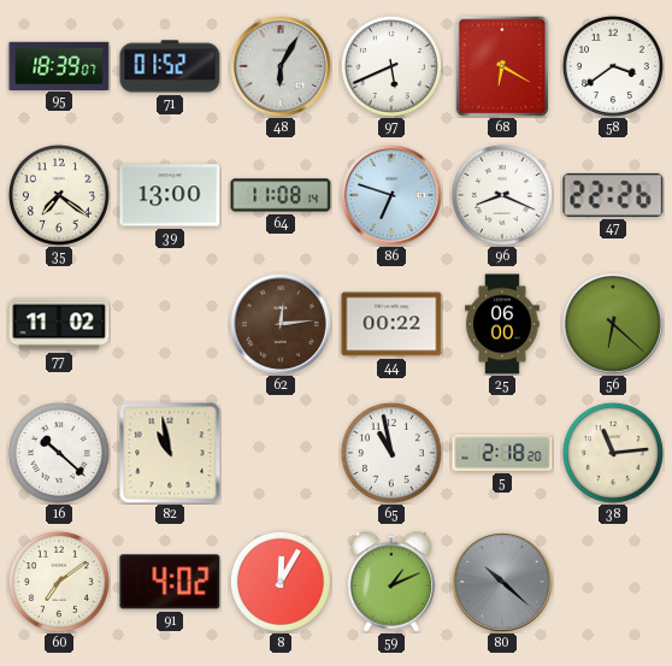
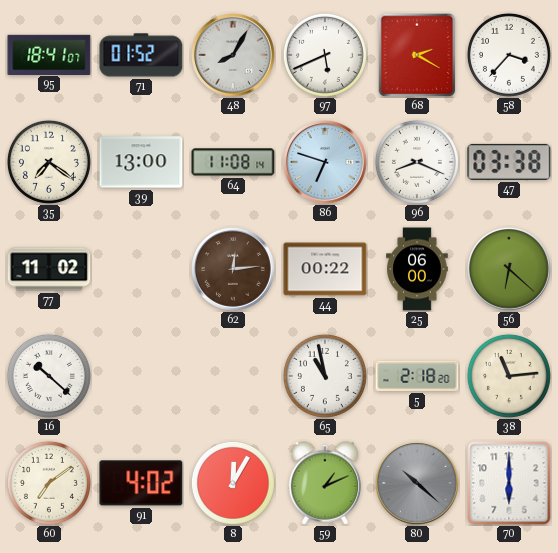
95: 18:39 -> 18:41 (49, 54)
48: 6:05 -> 8:05 (234, 56)
68: 6:20 -> 2:20 (417, 55)
58: 3:39 -> 3:37 (509, 55)
47: 22:26 -> 03:38 (509, 162)
82: 10:58 -> none (170, 453)
70: none -> 6:00 (509, 483)
